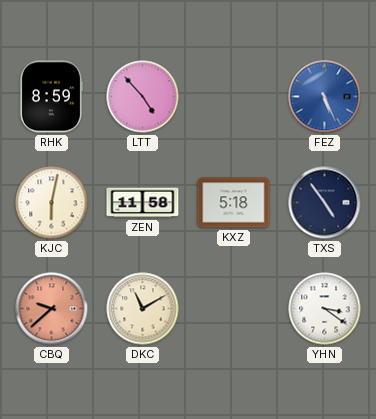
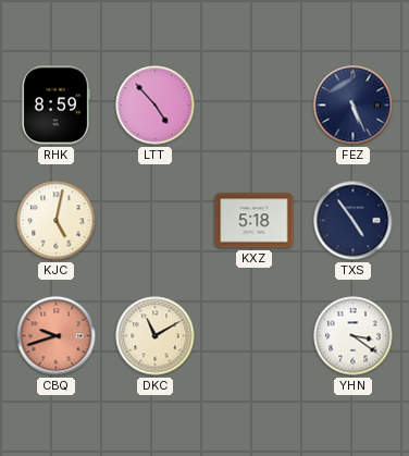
FEZ dial: blue -> navy (354, 106)
KJC: 6:02 -> 5:02 (57, 221)
ZEN: 11:58 -> none (143, 203)
CBQ: 9:38 -> 9:42 (57, 336)
